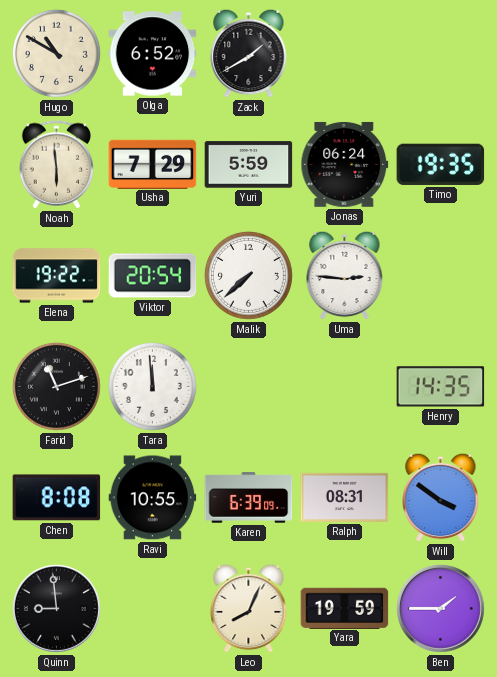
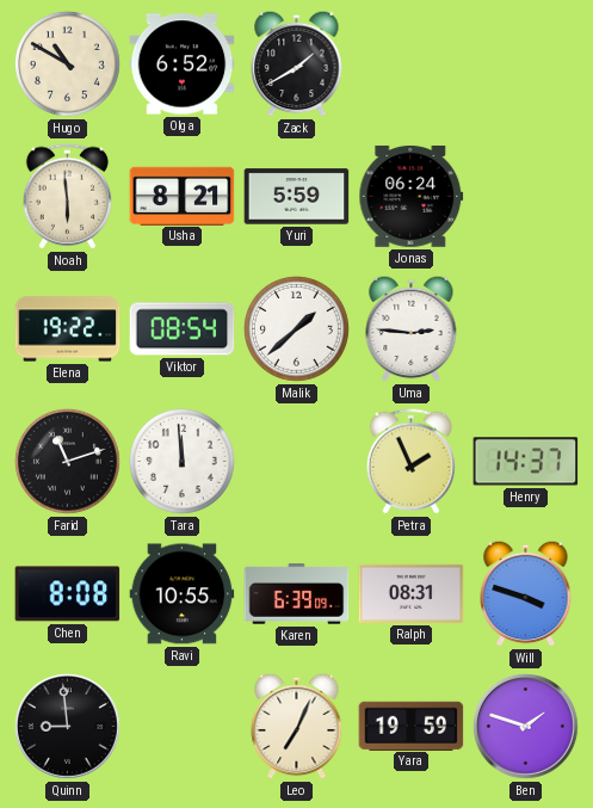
Usha: 7:29 -> 8:21 (183, 196)
Timo: 19:35 -> none (441, 164)
Viktor: 20:54 -> 08:54 (183, 329)
Malik: 7:38 -> 1:38 (296, 328)
Petra: none -> 1:56 (410, 462)
Henry: 14:35 -> 14:37 (526, 462)
Will: 3:51 -> 3:48 (526, 593)
Leo: 8:04 -> 7:04 (297, 726)
Ben: 1:45 -> 1:48 (526, 727)
